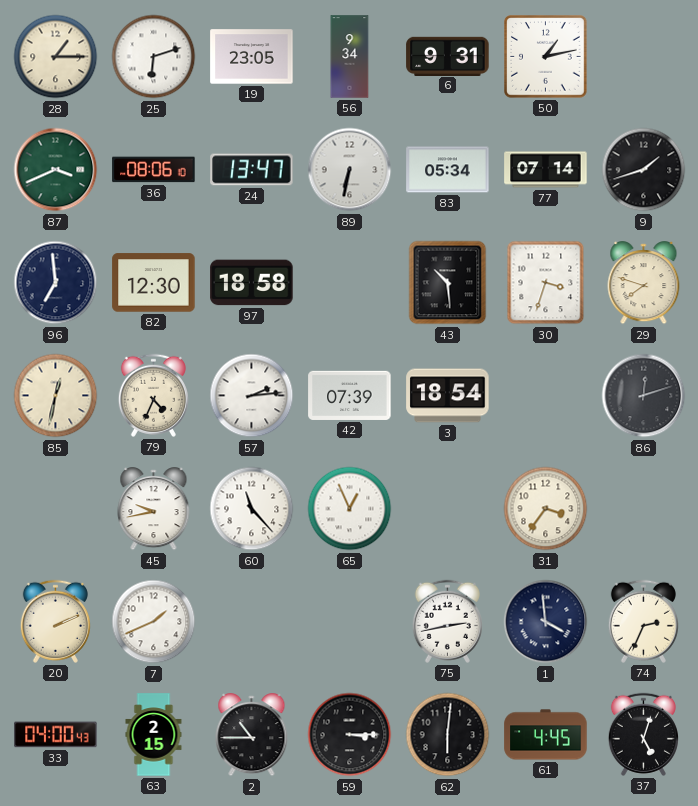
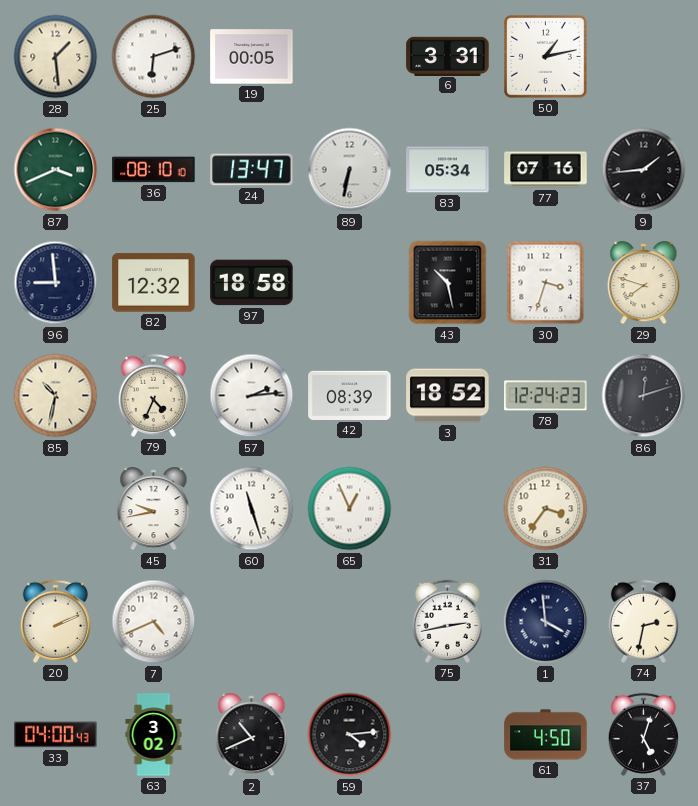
28: 1:15 -> 1:29 (56, 57)
19: 23:05 -> 00:05 (252, 57)
56: 9:34 -> none (350, 57)
6: 9:31 -> 3:31 (448, 56)
36: 08:06 -> 08:10 (154, 170)
77: 07:14 -> 07:16 (546, 170)
9: 1:42 -> 1:44 (644, 170)
96: 6:59 -> 8:59 (56, 283)
82: 12:30 -> 12:32 (154, 283)
43: 10:29 -> 10:28 (448, 283)
85: 12:32 -> 10:32 (56, 396)
42: 07:39 -> 08:39 (350, 395)
3: 18:54 -> 18:52 (448, 396)
78: none -> 12:24 (546, 396)
60: 11:23 -> 11:27 (252, 509)
7: 1:41 -> 4:41 (154, 622)
74: 2:34 -> 2:32 (643, 621)
63: 2:15 -> 3:02 (154, 735)
2: 10:45 -> 10:41 (252, 735)
59: 3:15 -> 4:14 (350, 735)
62: 6:01 -> none (448, 735)
61: 4:45 -> 4:50 (546, 735)
